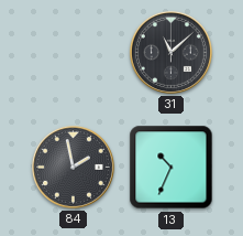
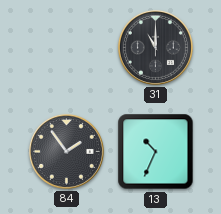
31: 11:08 -> 11:00 (155, 47)
84: 1:58 -> 1:54 (66, 151)
